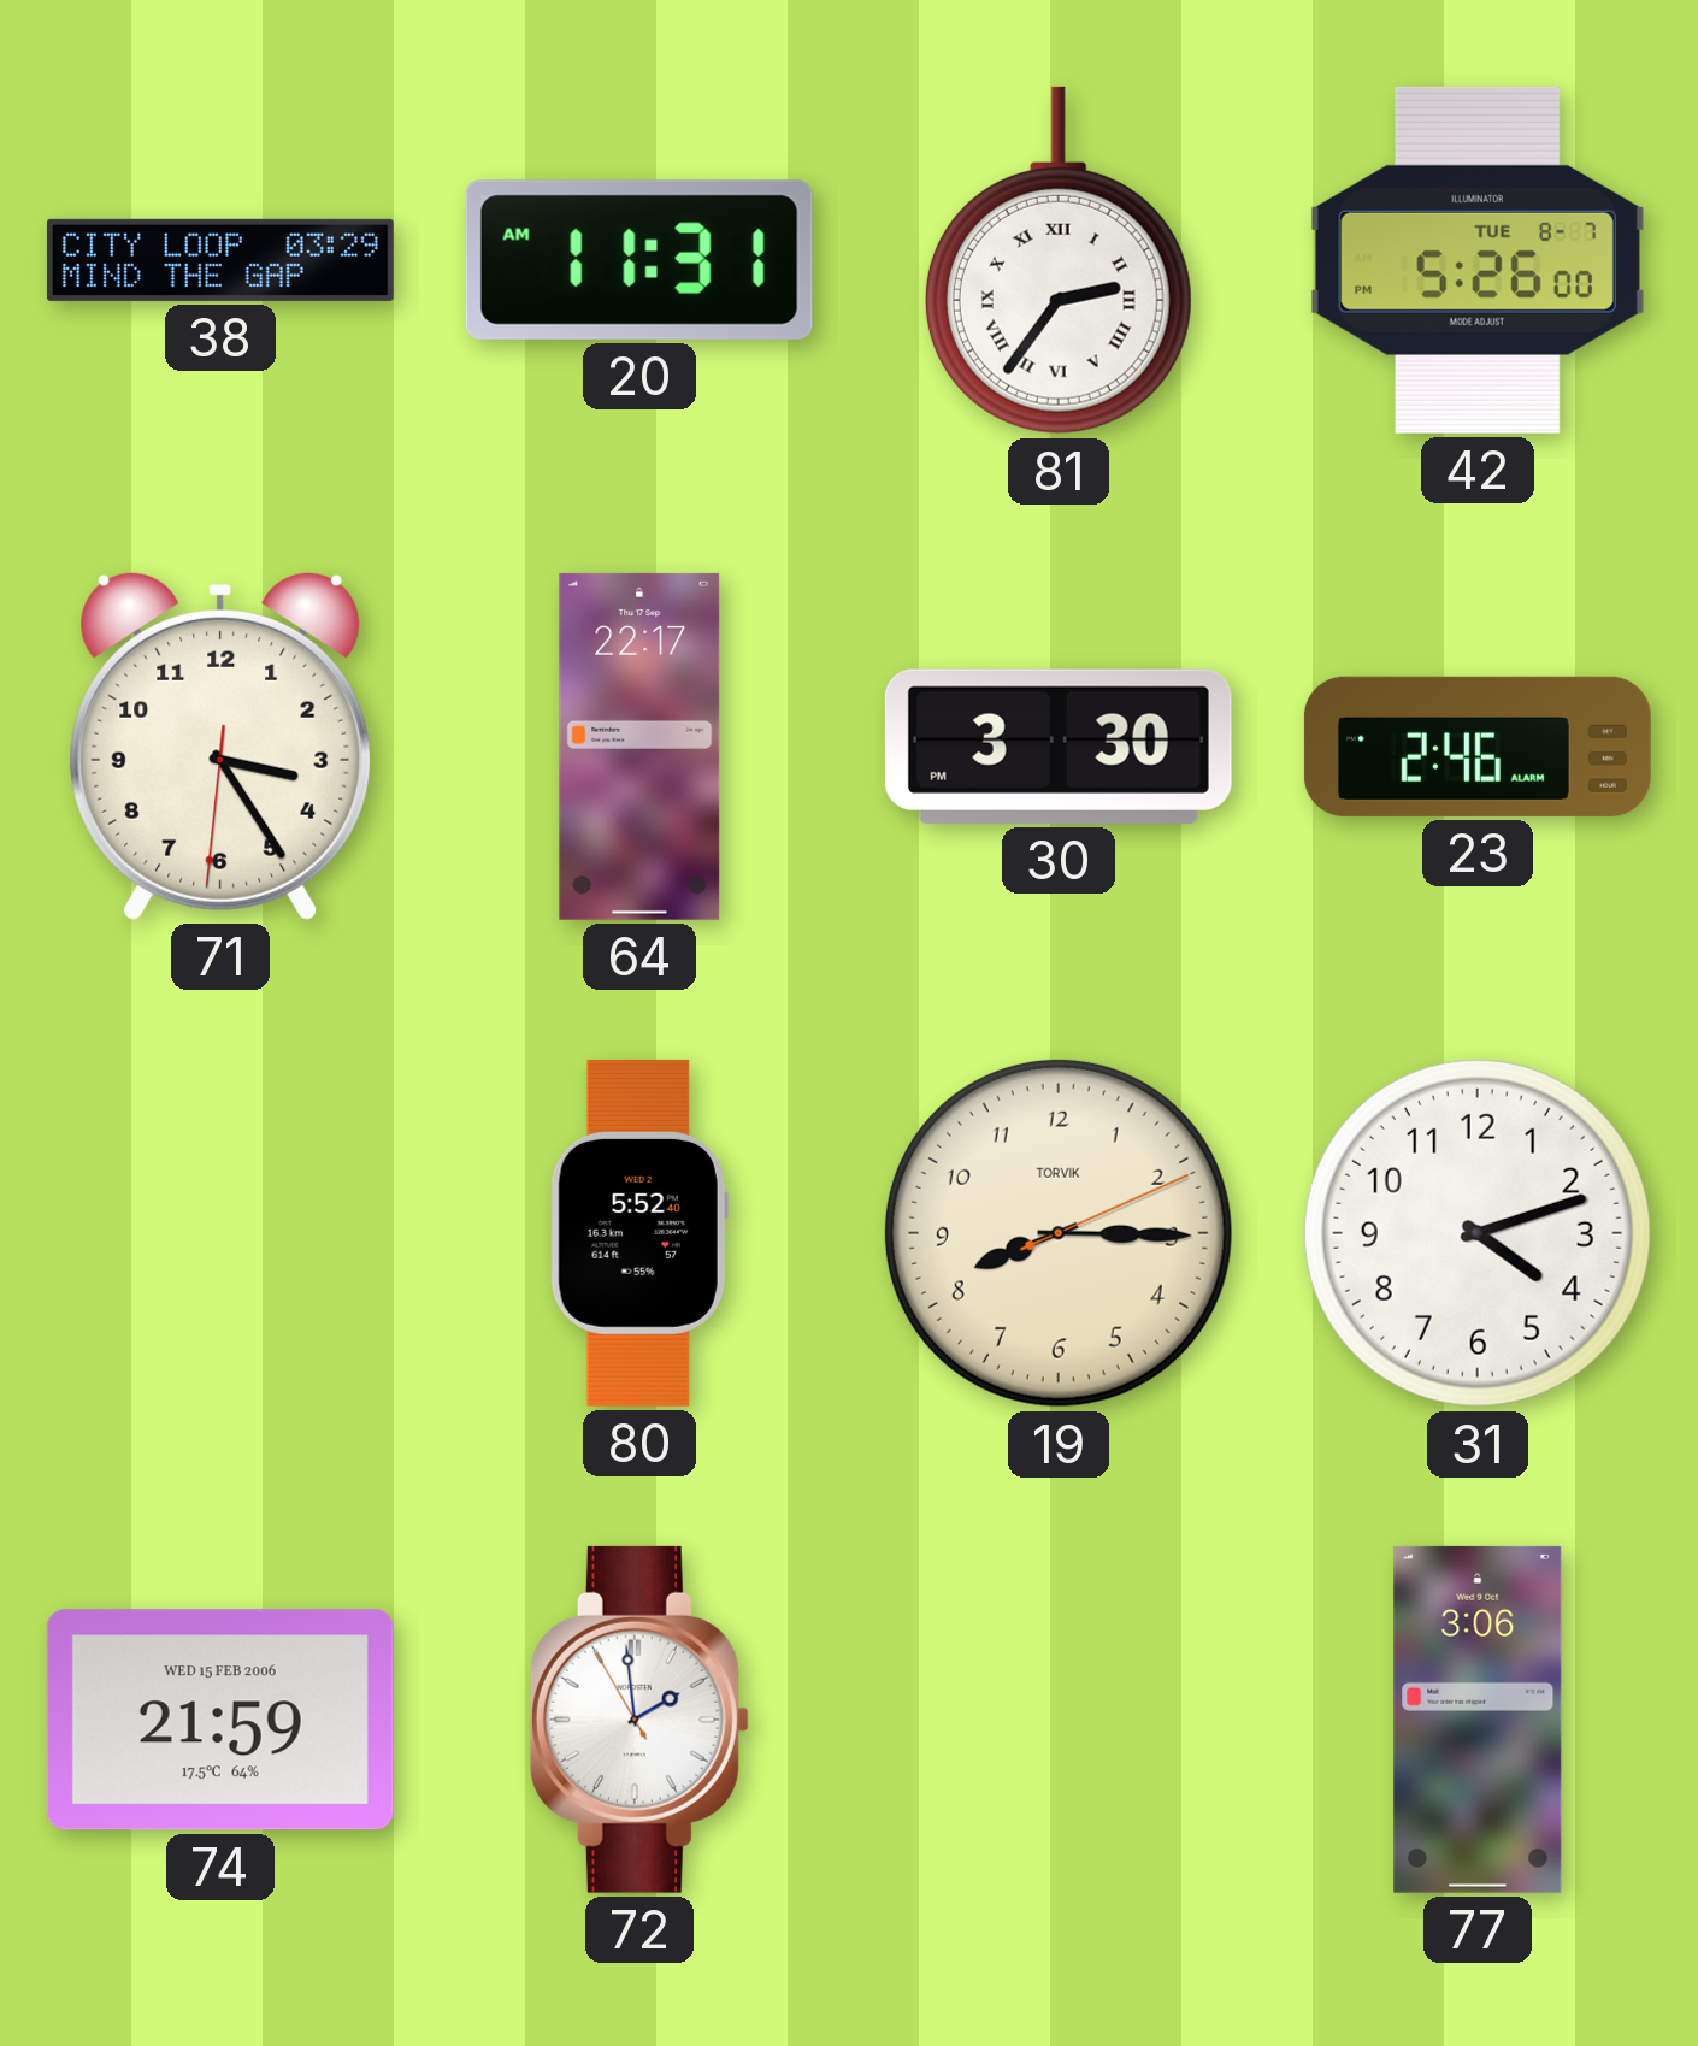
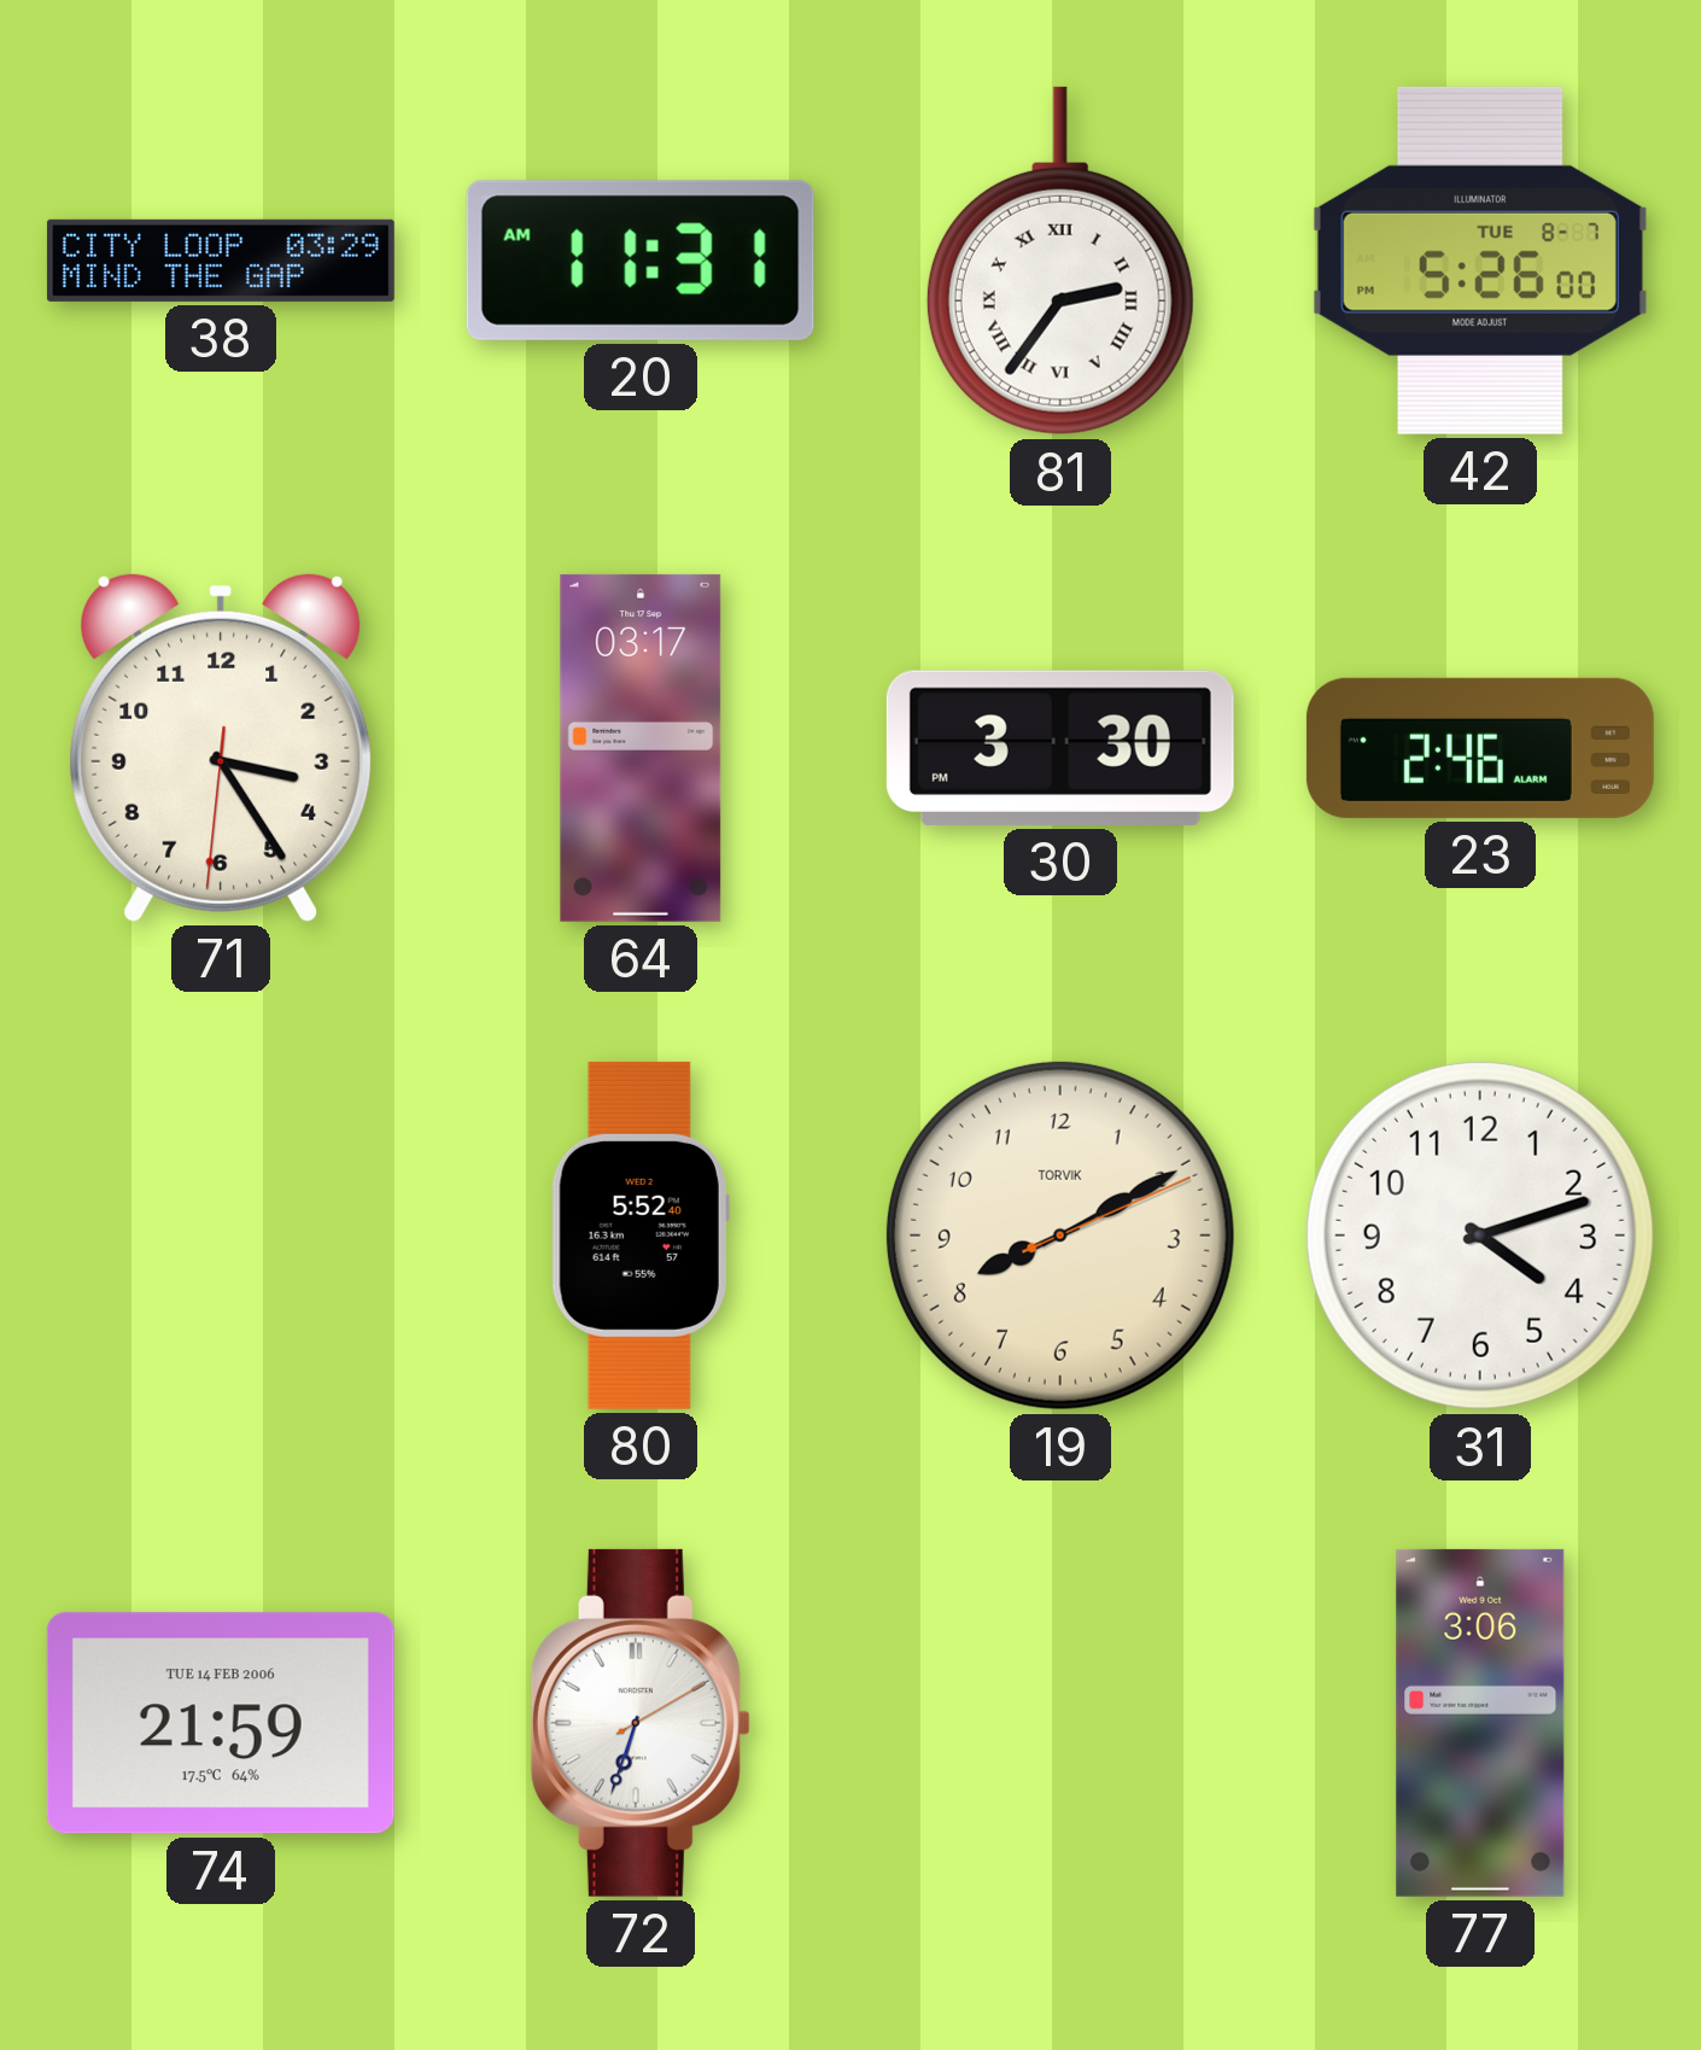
64: 22:17 -> 03:17 (641, 748)
19: 8:15 -> 8:10 (1060, 1236)
74 date: WED 15 FEB 2006 -> TUE 14 FEB 2006 (221, 1723)
72: 1:58 -> 6:33 (641, 1723)
